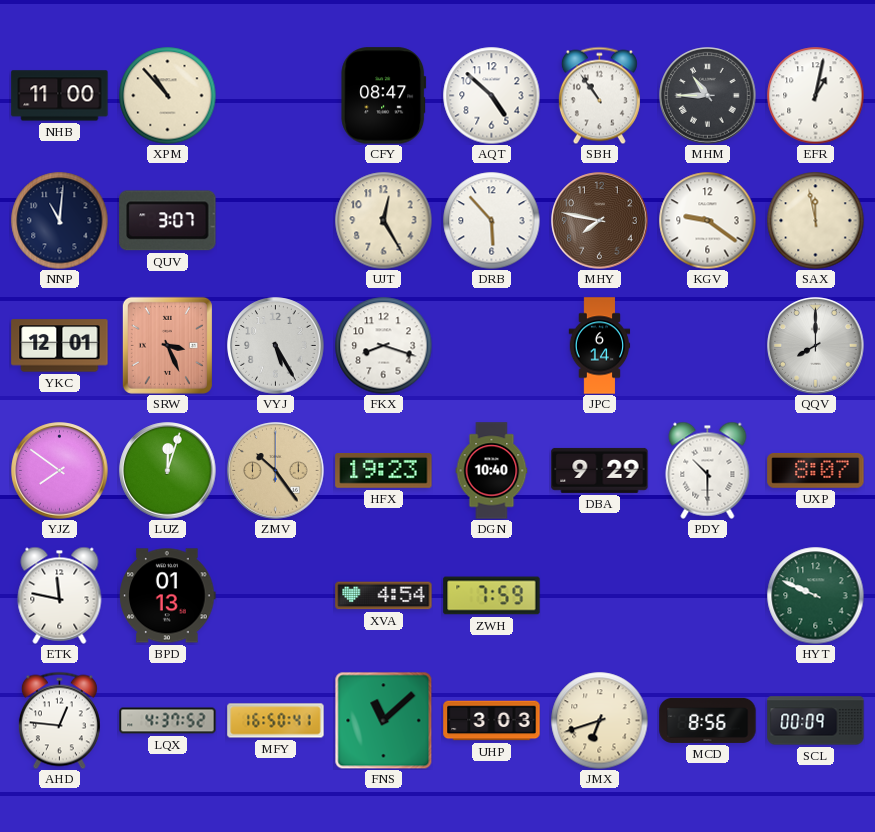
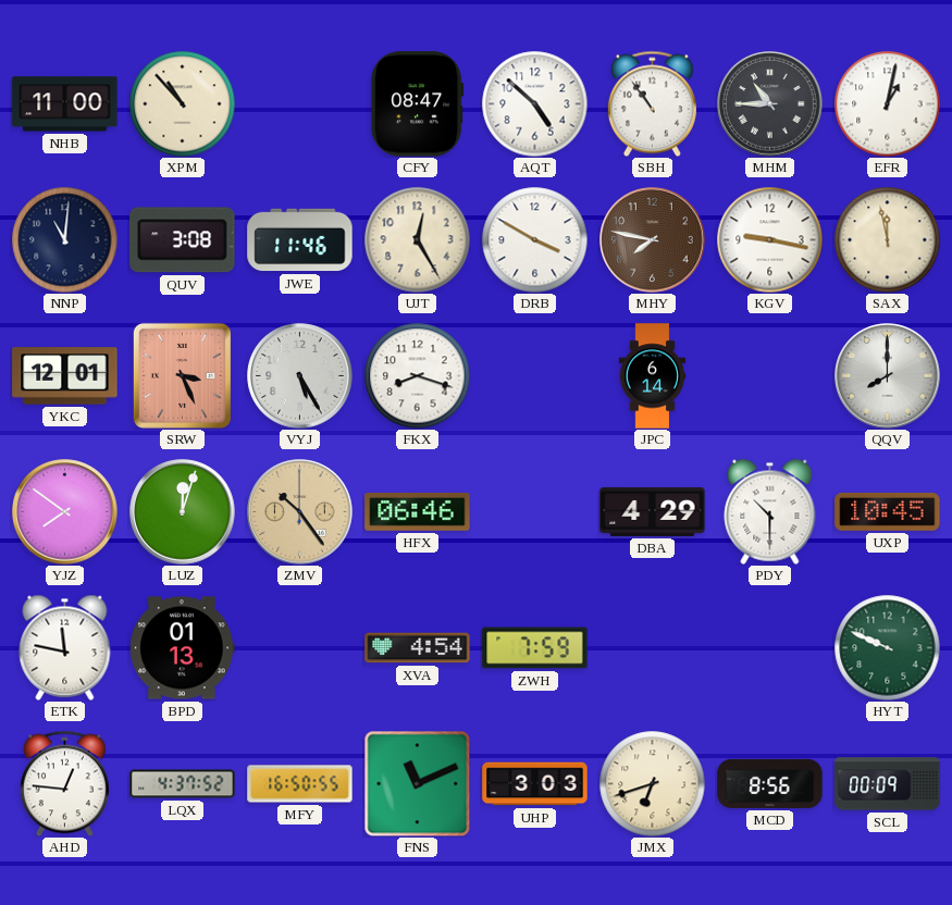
QUV: 3:07 -> 3:08 (183, 240)
JWE: none -> 11:46 (300, 240)
DRB: 5:53 -> 3:50 (534, 239)
KGV: 9:21 -> 9:17 (769, 239)
HFX: 19:23 -> 06:46 (418, 512)
DGN: 10:40 -> none (492, 471)
DBA: 9:29 -> 4:29 (653, 511)
UXP: 8:07 -> 10:45 (888, 512)
MFY: 16:50:41 -> 16:50:55 (300, 784)
FNS: 11:08 -> 11:11 (417, 783)
